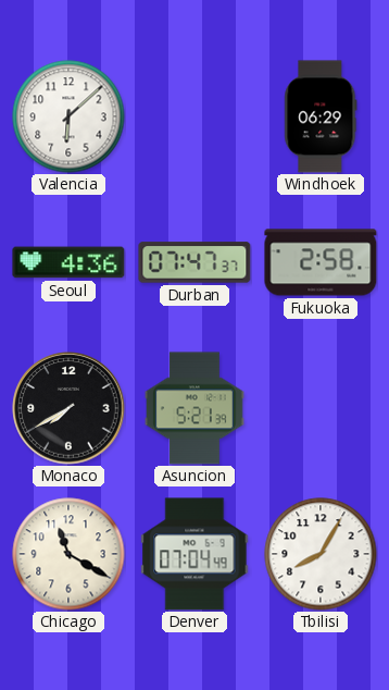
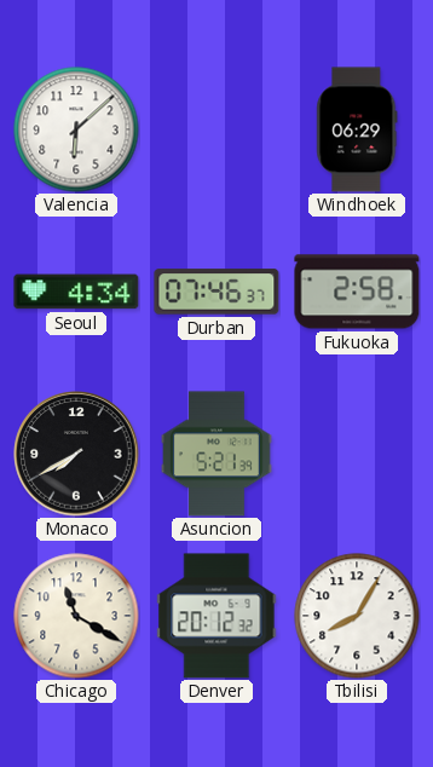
Seoul: 4:36 -> 4:34 (76, 292)
Durban: 07:47 -> 07:46 (217, 292)
Denver: 07:04 -> 20:12 (217, 616)
